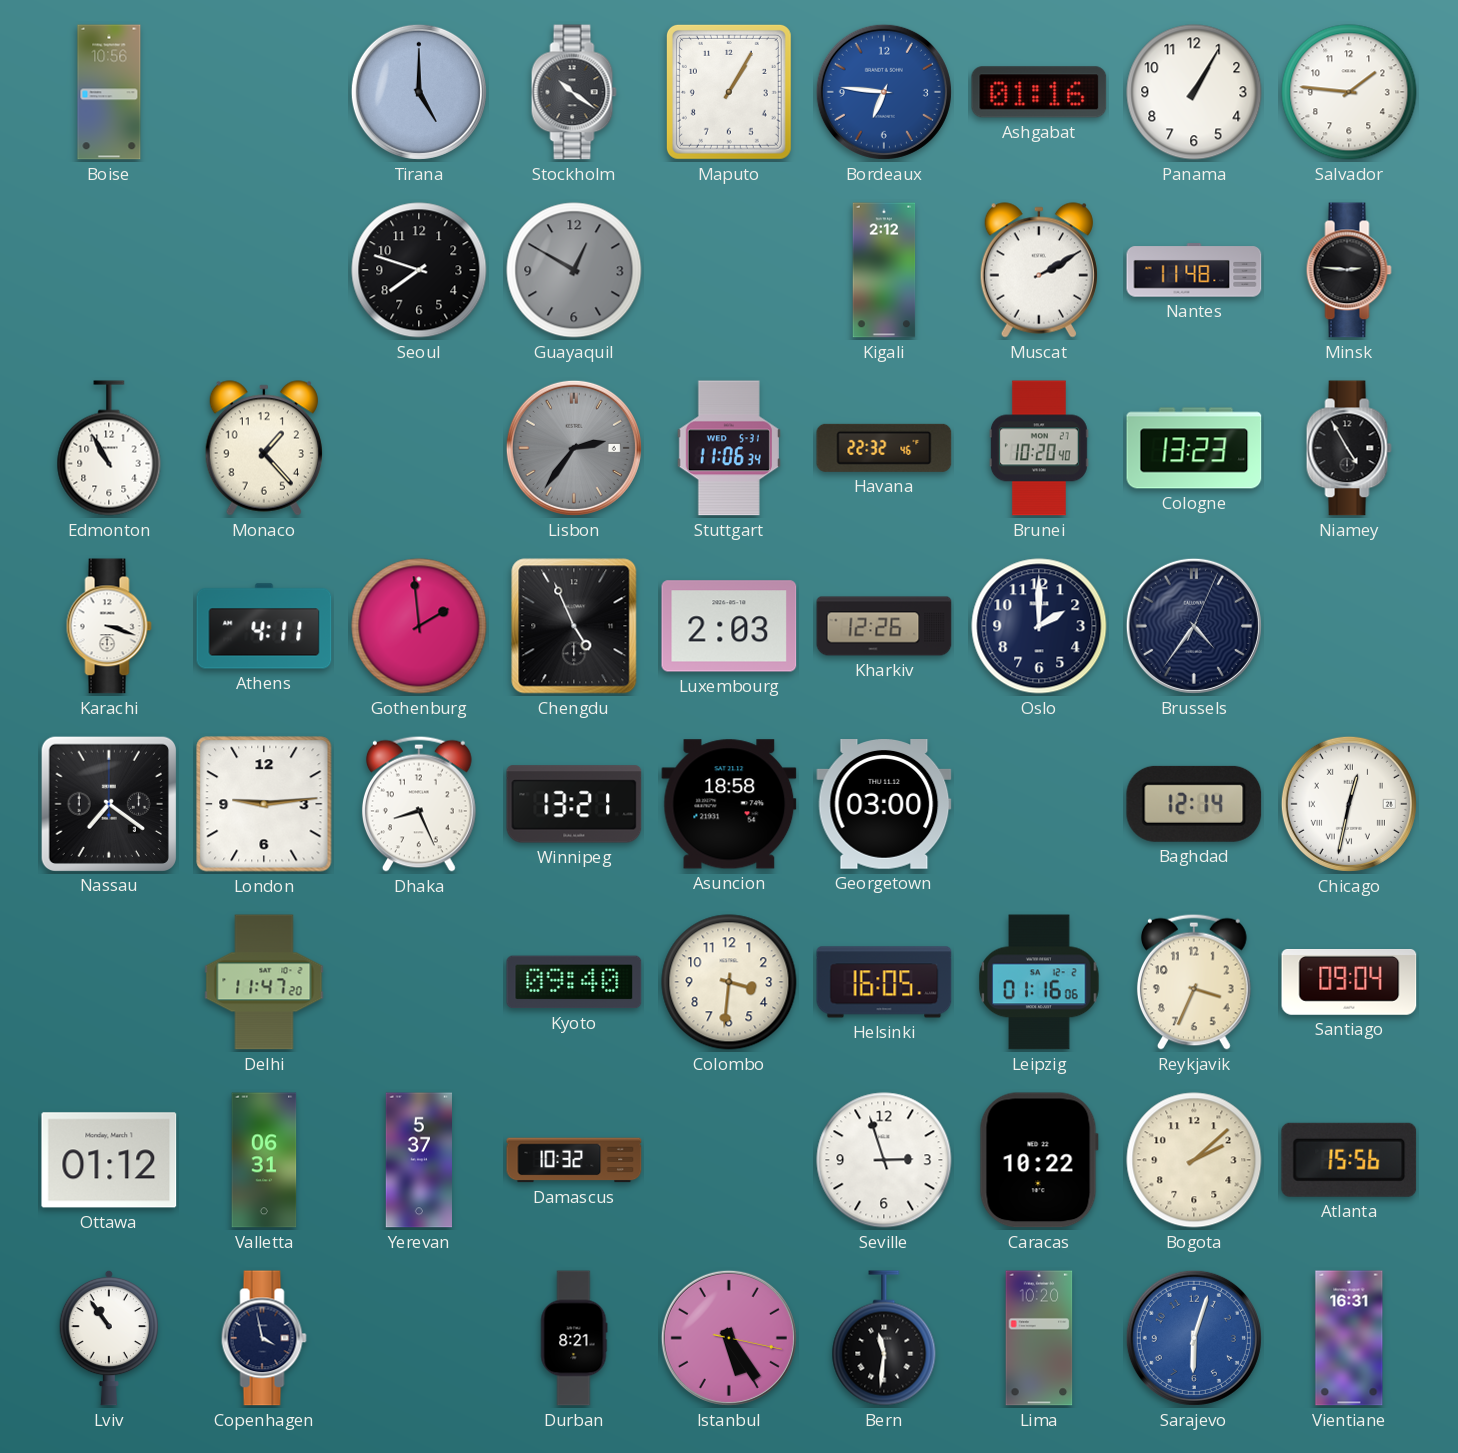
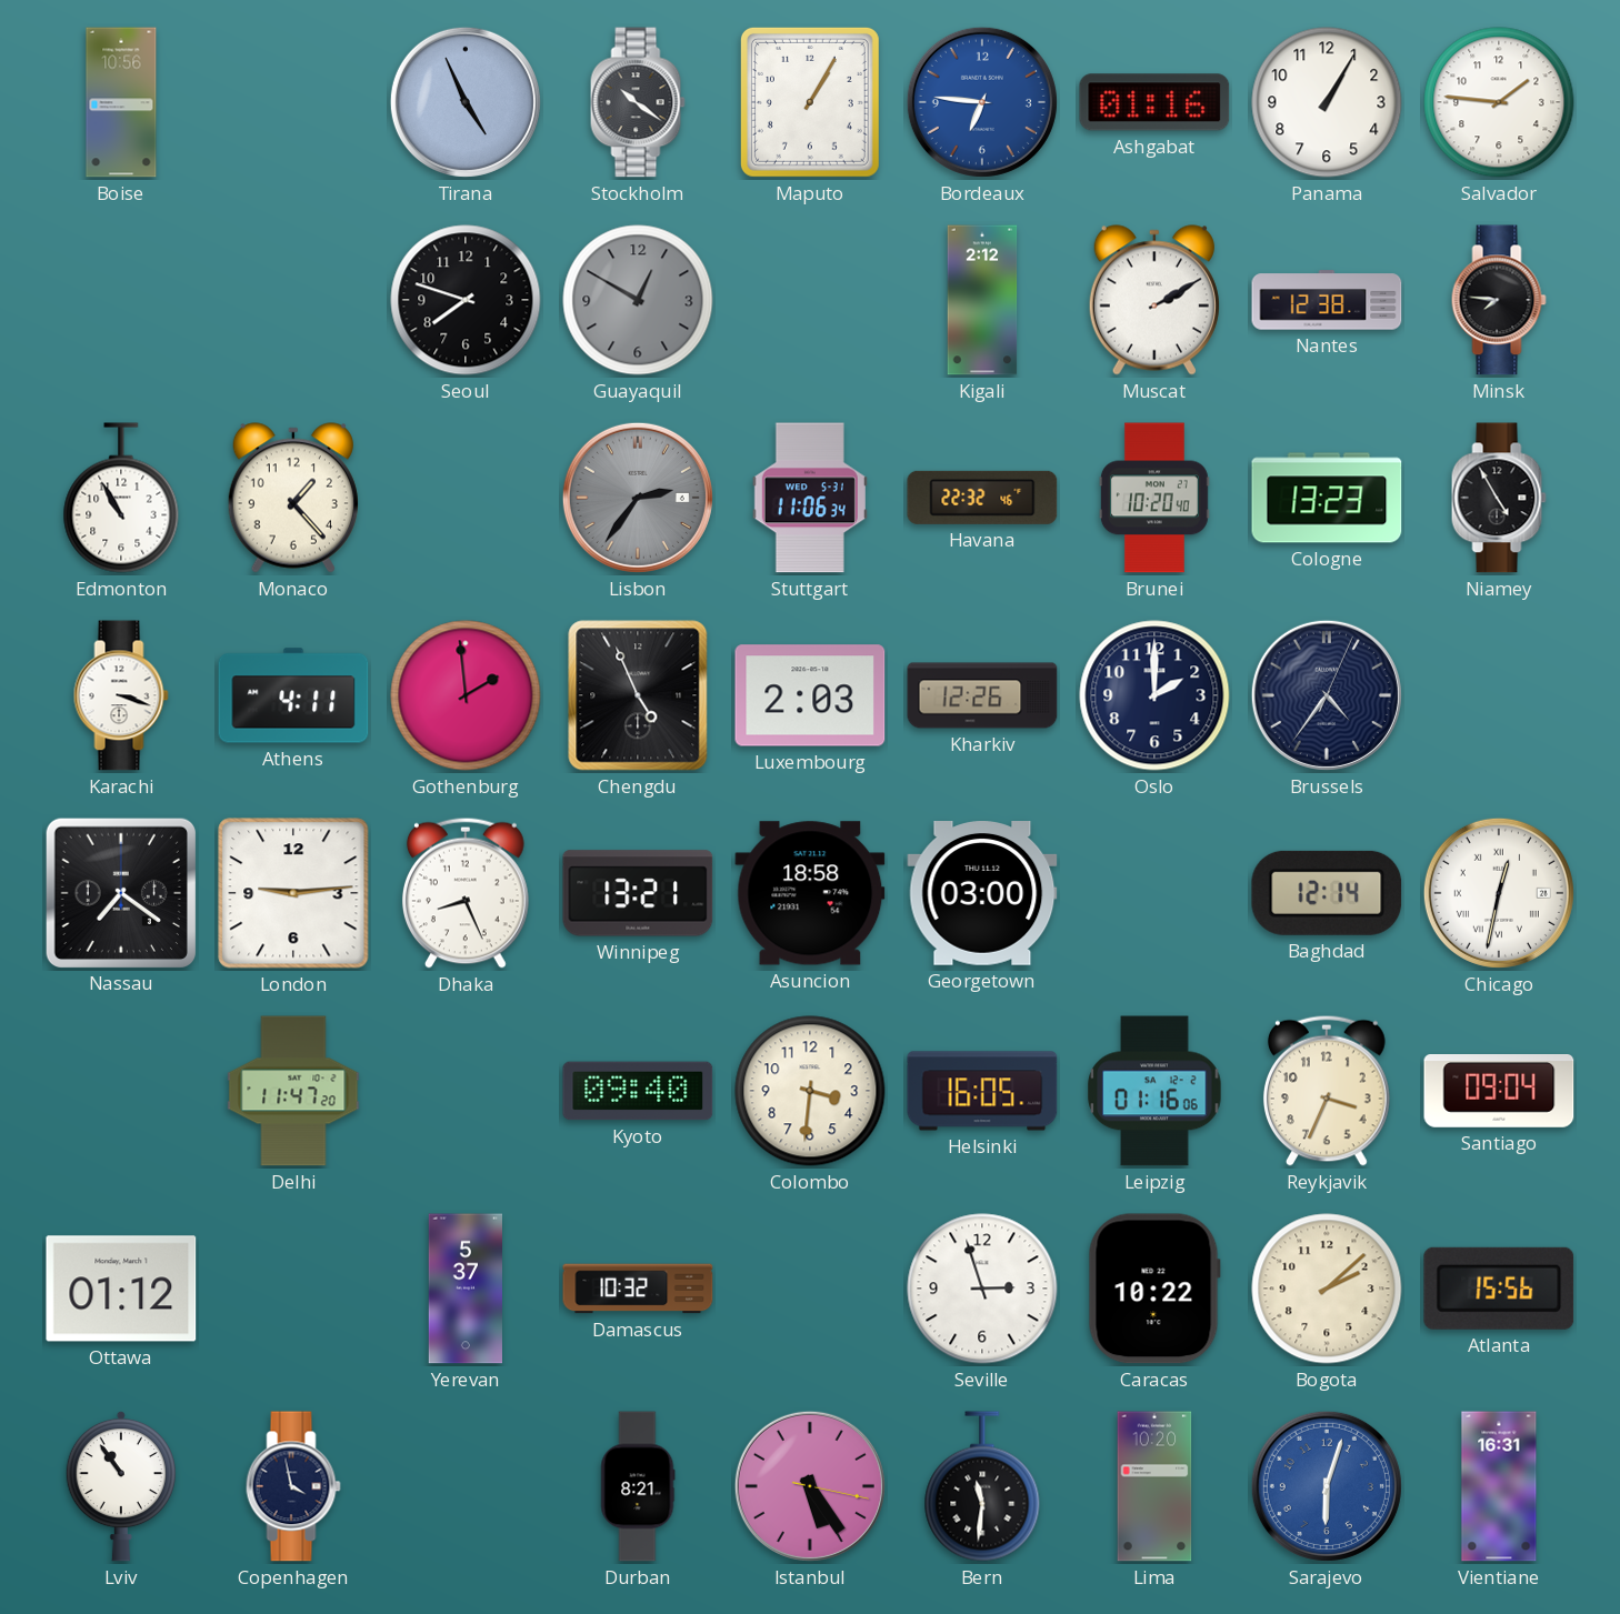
Tirana: 5:00 -> 4:56 (466, 102)
Nantes: 11:48 -> 12:38 (1327, 300)
Minsk: 2:46 -> 7:46 (1499, 300)
Valletta: 06:31 -> none (264, 1160)
